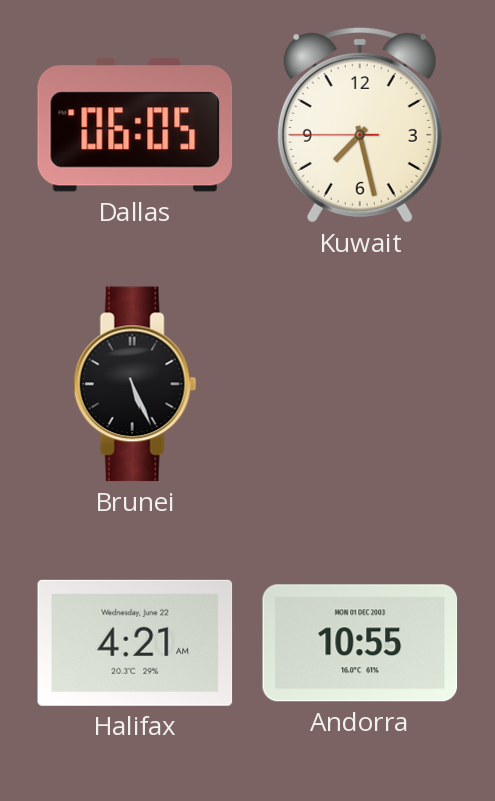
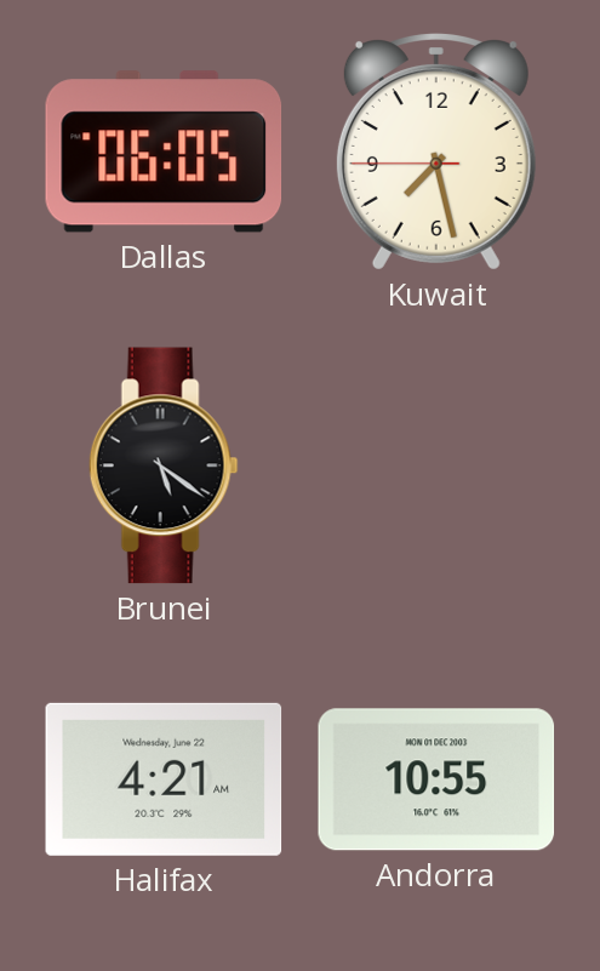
Brunei: 5:26 -> 5:21 (164, 465)
